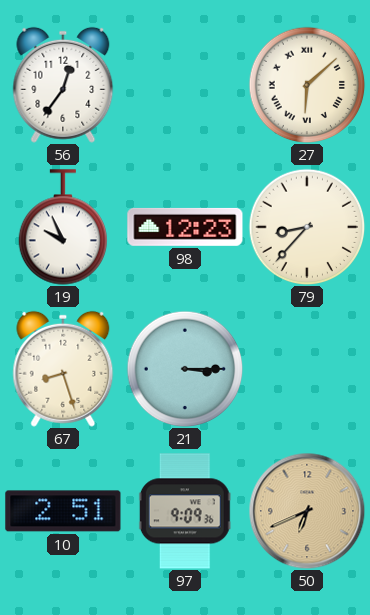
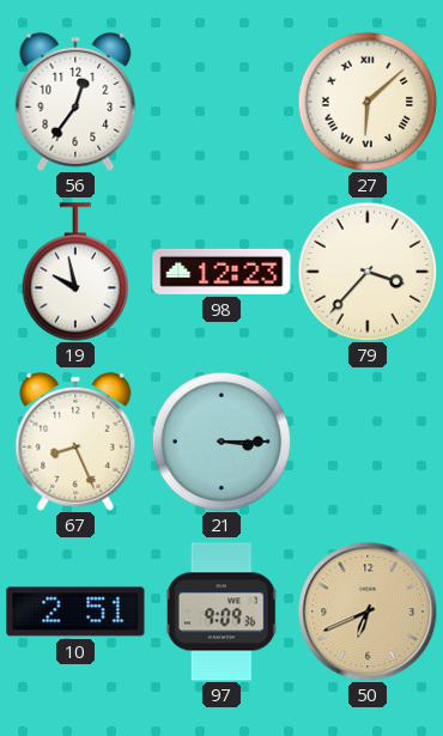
19: 9:56 -> 9:58 (75, 272)
79: 8:37 -> 3:37 (368, 272)
67: 8:27 -> 8:26 (75, 442)
